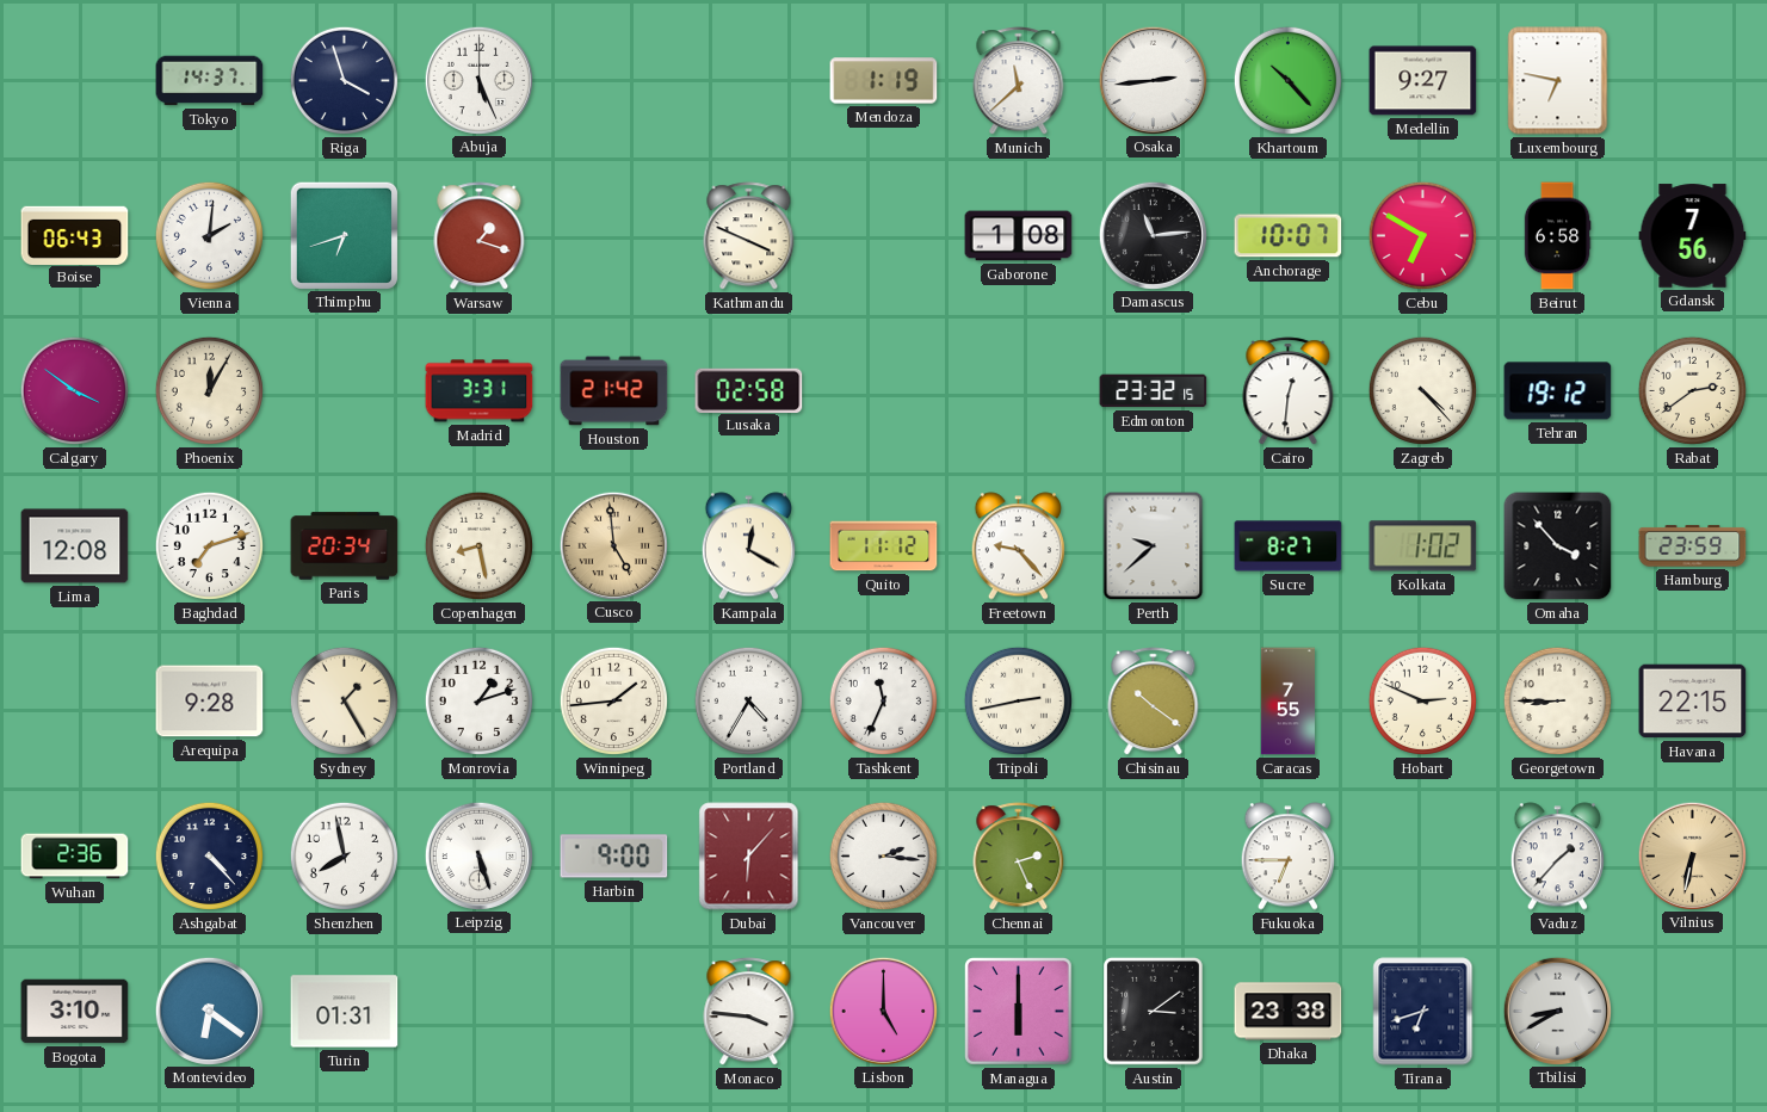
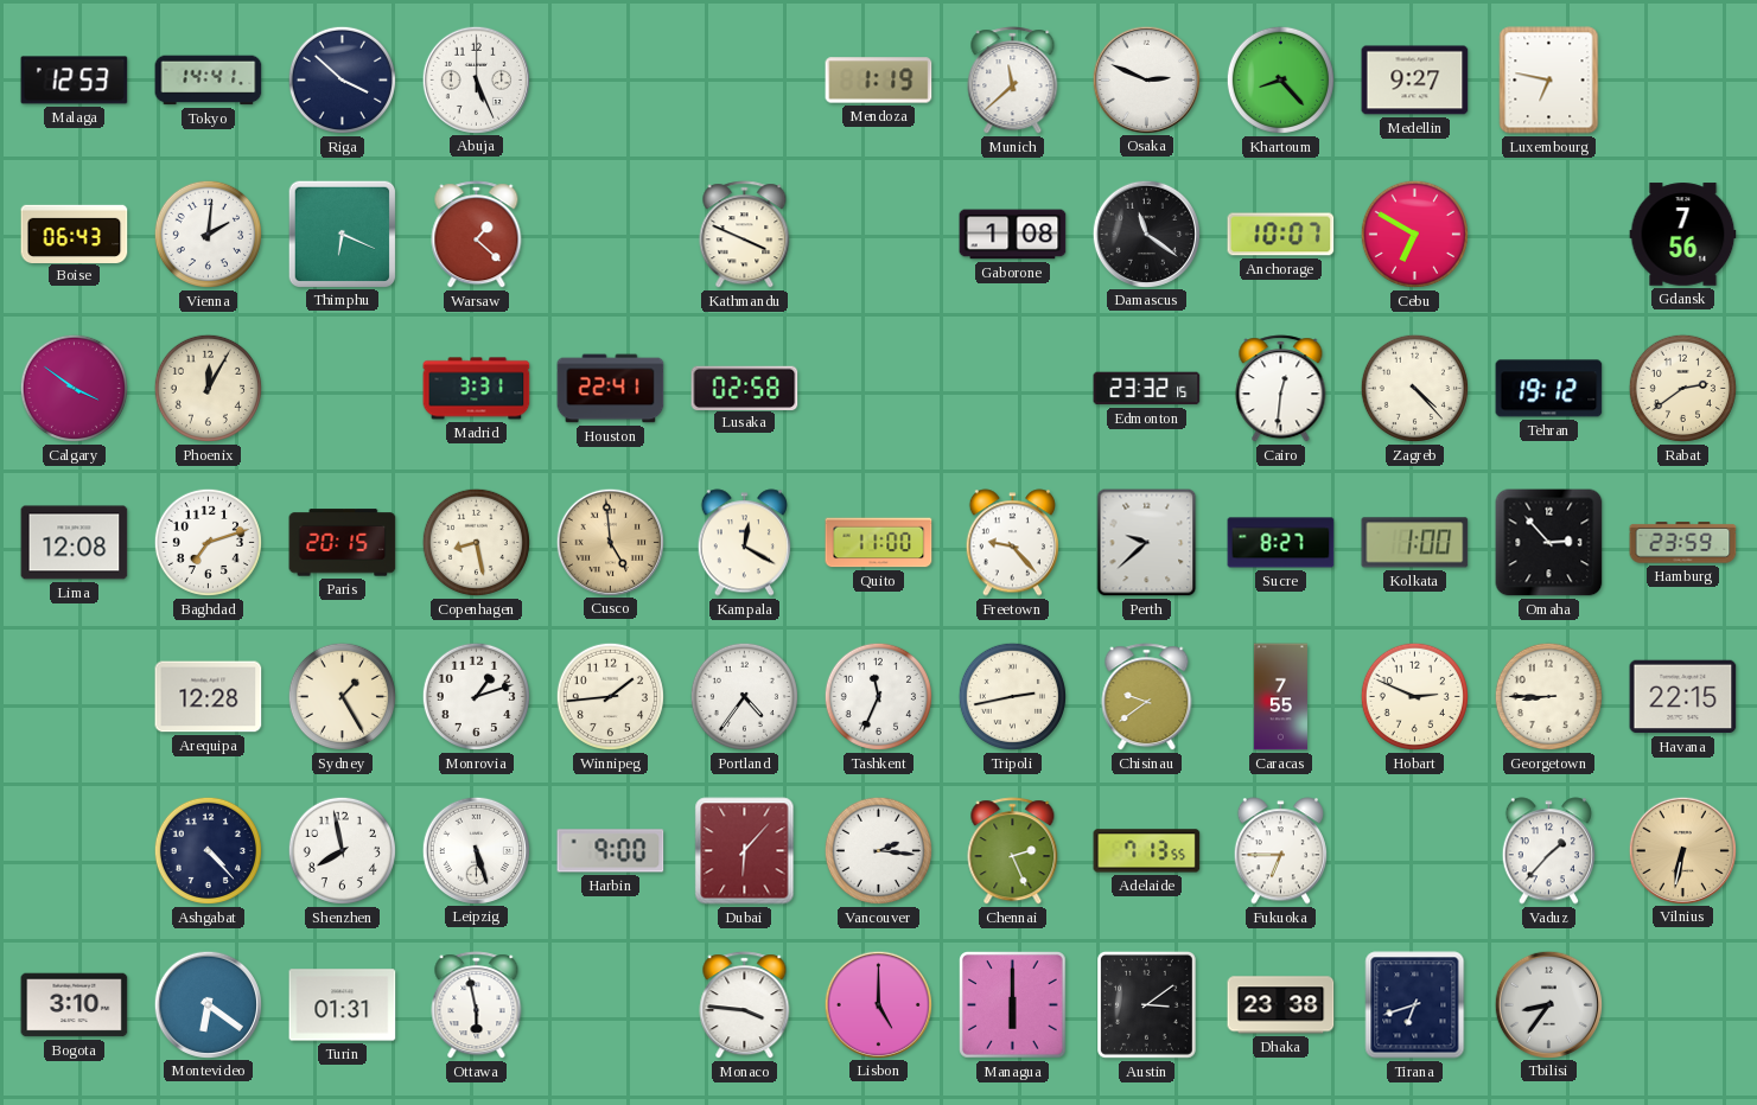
Malaga: none -> 12:53 (75, 81)
Tokyo: 14:37 -> 14:41 (209, 81)
Riga: 3:57 -> 3:52 (342, 79)
Osaka: 2:44 -> 2:49 (1146, 79)
Khartoum: 10:23 -> 8:23 (1280, 79)
Thimphu: 6:42 -> 6:19 (342, 234)
Warsaw: 1:18 -> 1:22 (477, 235)
Damascus: 11:14 -> 11:21 (1146, 234)
Beirut: 6:58 -> none (1557, 236)
Houston: 21:42 -> 22:41 (611, 389)
Paris: 20:34 -> 20:15 (343, 543)
Quito: 11:12 -> 11:00 (879, 543)
Kolkata: 1:02 -> 1:00 (1415, 543)
Omaha: 3:53 -> 2:53 (1549, 543)
Arequipa: 9:28 -> 12:28 (209, 697)
Portland: 4:35 -> 4:36 (744, 696)
Chisinau: 10:21 -> 9:39 (1147, 697)
Wuhan: 2:36 -> none (75, 857)
Adelaide: none -> 7:13 (1147, 851)
Ottawa: none -> 5:58 (477, 1005)
Tbilisi: 8:40 -> 8:36 (1548, 1004)
